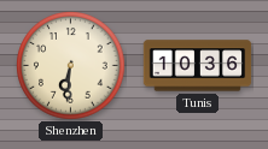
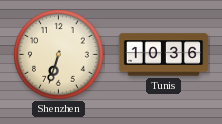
Shenzhen: 6:31 -> 6:33 (59, 55)
